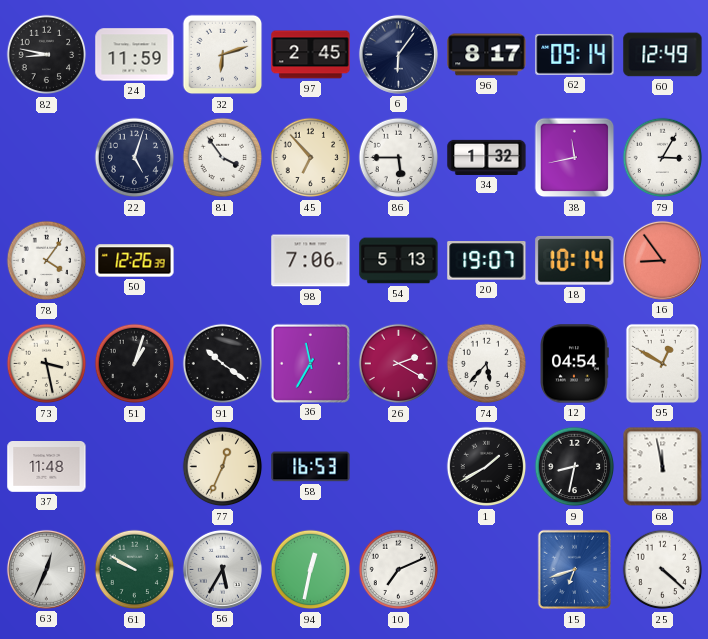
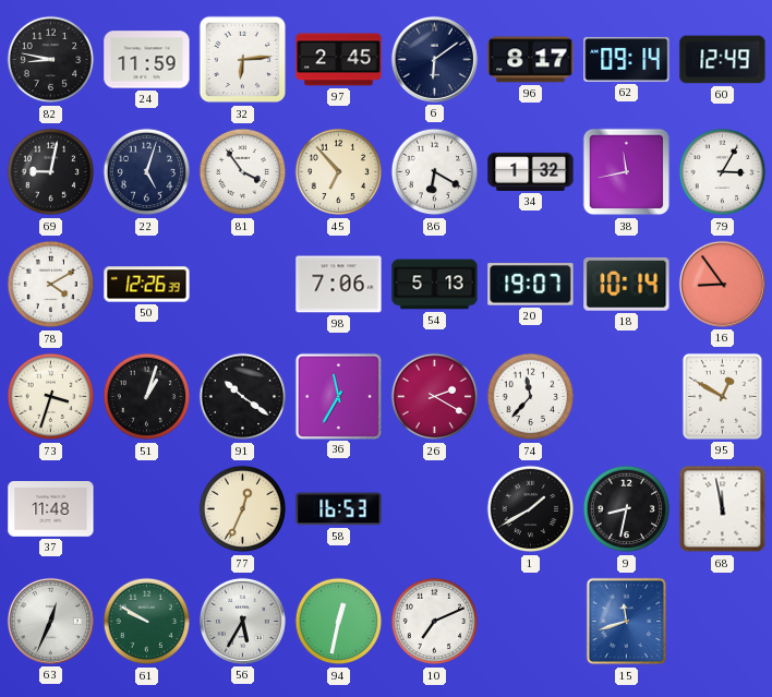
32: 6:12 -> 6:14 (243, 60)
6: 6:06 -> 6:09 (434, 59)
69: none -> 9:02 (51, 172)
86: 5:45 -> 6:20 (435, 172)
78: 4:06 -> 4:10 (51, 285)
73: 3:28 -> 3:33 (51, 397)
74: 5:37 -> 11:37 (531, 397)
12: 04:54 -> none (574, 364)
15: 6:42 -> 11:42 (627, 622)
25: 4:22 -> none (663, 570)
